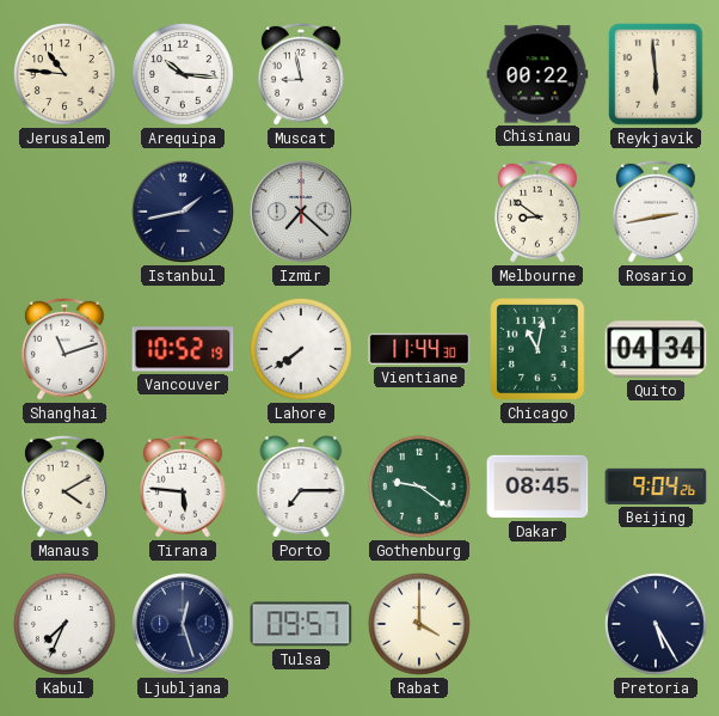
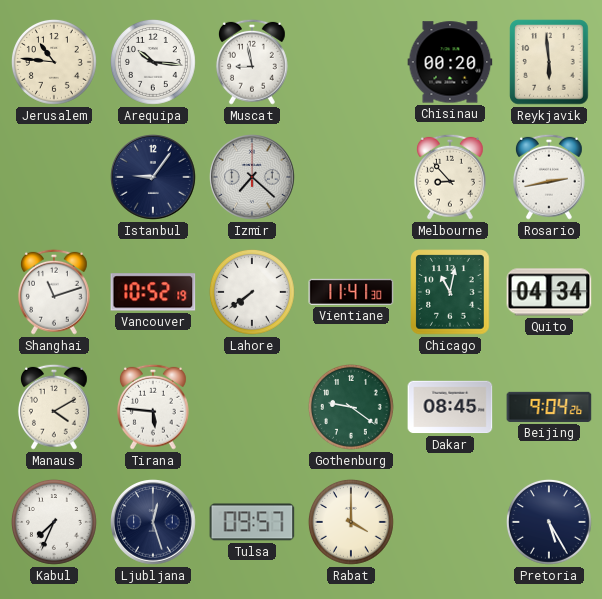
Chisinau: 00:22 -> 00:20 (450, 62)
Istanbul: 1:43 -> 9:06 (153, 177)
Melbourne: 8:51 -> 8:53 (450, 177)
Vientiane: 11:44 -> 11:41 (351, 292)
Porto: 7:15 -> none (301, 486)
